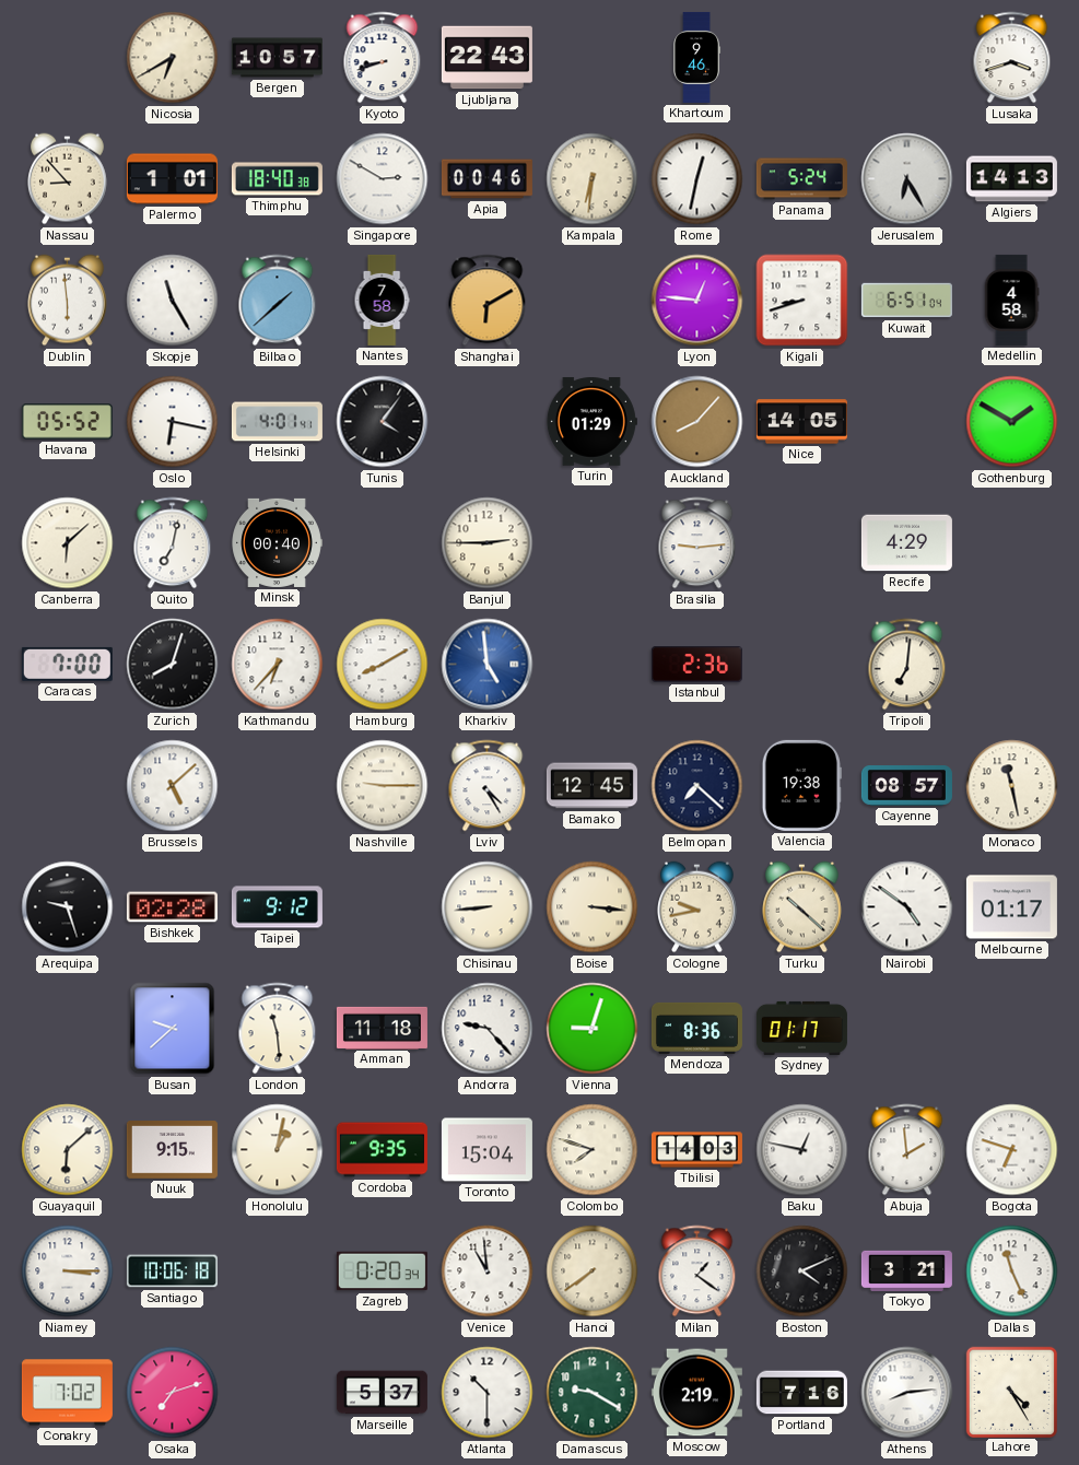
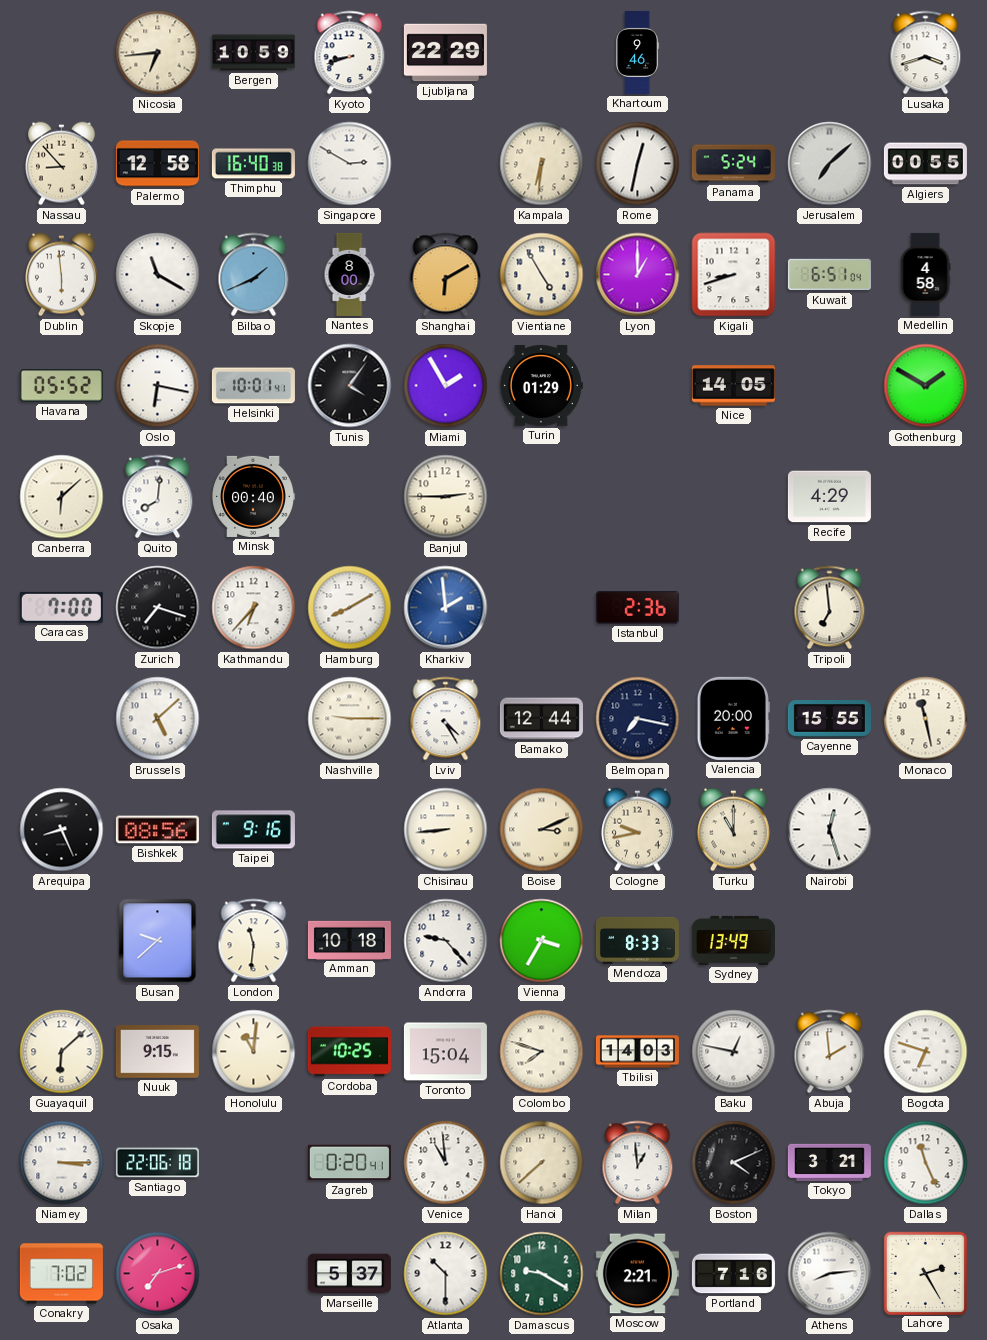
Nicosia: 6:40 -> 6:44 (158, 53)
Bergen: 10:57 -> 10:59 (253, 53)
Ljubljana: 22:43 -> 22:29 (445, 53)
Palermo: 1:01 -> 12:58 (157, 164)
Thimphu: 18:40 -> 16:40 (253, 164)
Apia: 00:46 -> none (486, 179)
Jerusalem: 6:25 -> 7:08 (830, 164)
Algiers: 14:13 -> 00:55 (925, 164)
Skopje: 11:25 -> 11:20 (158, 275)
Bilbao: 1:38 -> 1:41 (254, 275)
Nantes: 7:58 -> 8:00 (349, 274)
Vientiane: none -> 4:55 (542, 275)
Lyon: 12:46 -> 1:00 (638, 275)
Helsinki: 4:01 -> 10:01 (253, 386)
Miami: none -> 1:55 (446, 386)
Auckland: 8:07 -> none (697, 422)
Quito: 7:02 -> 8:01 (158, 497)
Brasilia: 9:14 -> none (697, 543)
Zurich: 8:03 -> 7:18 (158, 608)
Kharkiv: 4:59 -> 1:59 (446, 608)
Tripoli: 7:01 -> 6:59 (830, 608)
Bamako: 12:45 -> 12:44 (541, 719)
Belmopan: 7:22 -> 7:17 (638, 719)
Valencia: 19:38 -> 20:00 (733, 718)
Cayenne: 08:57 -> 15:55 (829, 719)
Arequipa: 9:27 -> 8:26 (62, 830)
Bishkek: 02:28 -> 08:56 (157, 830)
Taipei: 9:12 -> 9:16 (253, 830)
Boise: 3:16 -> 3:11 (542, 830)
Turku: 10:22 -> 11:00 (734, 830)
Nairobi: 4:51 -> 12:27 (830, 830)
Melbourne: 01:17 -> none (1011, 907)
London: 11:29 -> 11:31 (254, 941)
Amman: 11:18 -> 10:18 (349, 940)
Vienna: 9:03 -> 3:35 (542, 941)
Mendoza: 8:36 -> 8:33 (637, 940)
Sydney: 01:17 -> 13:49 (733, 940)
Honolulu: 1:02 -> 11:01 (254, 1052)
Cordoba: 9:35 -> 10:25 (349, 1052)
Santiago: 10:06 -> 22:06 (157, 1163)
Zagreb: 0:20:34 -> 0:20:41 (349, 1163)
Hanoi: 7:39 -> 7:38 (542, 1163)
Milan: 1:21 -> 12:59 (638, 1163)
Moscow: 2:19 -> 2:21 (637, 1274)
Lahore: 4:25 -> 2:25 (925, 1273)
